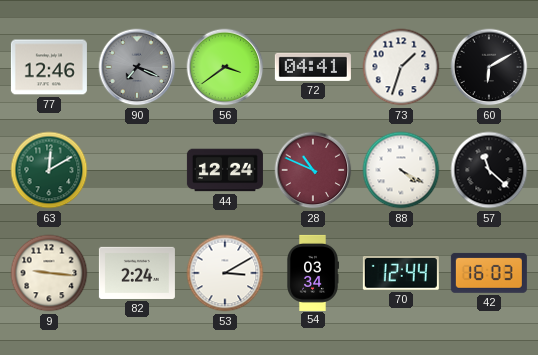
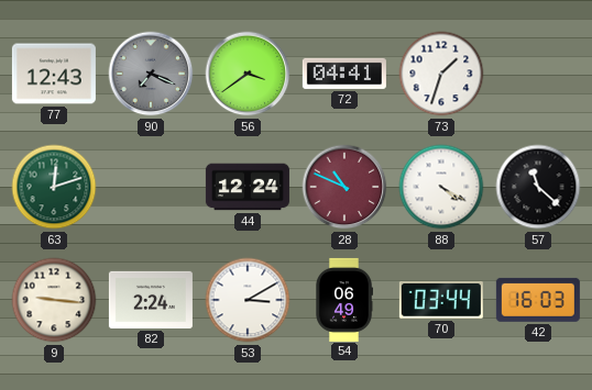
77: 12:46 -> 12:43 (54, 74)
60: 6:10 -> none (489, 67)
63: 12:10 -> 12:12 (54, 187)
54: 03:34 -> 06:49 (343, 300)
70: 12:44 -> 03:44 (441, 301)
